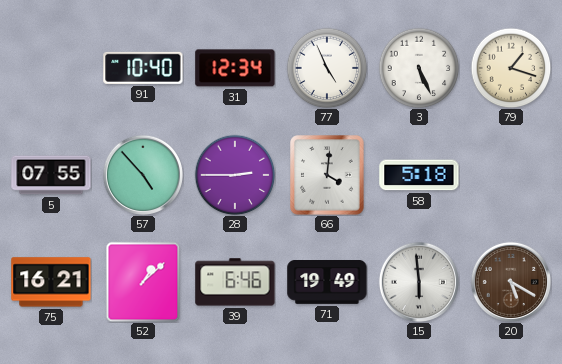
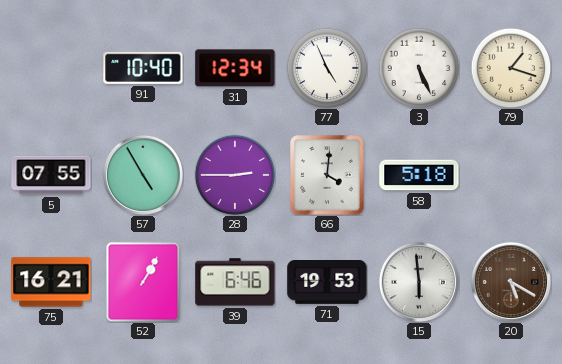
57: 4:53 -> 4:55 (143, 175)
52: 1:08 -> 1:05 (143, 282)
71: 19:49 -> 19:53 (327, 283)
